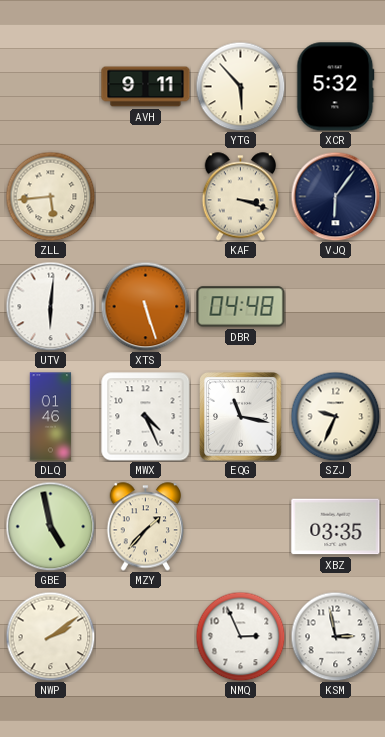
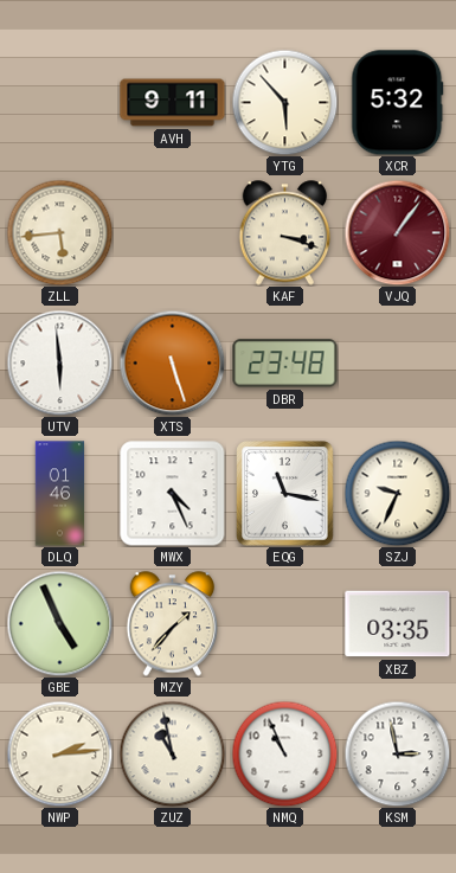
VJQ: 6:06 -> 1:06 (397, 232)
VJQ dial: navy -> burgundy (397, 232)
UTV: 6:01 -> 5:59 (59, 362)
DBR: 04:48 -> 23:48 (285, 364)
GBE: 4:58 -> 4:56 (59, 623)
NWP: 2:09 -> 2:14 (59, 753)
ZUZ: none -> 10:58 (172, 753)
NMQ: 2:56 -> 10:56 (284, 753)
